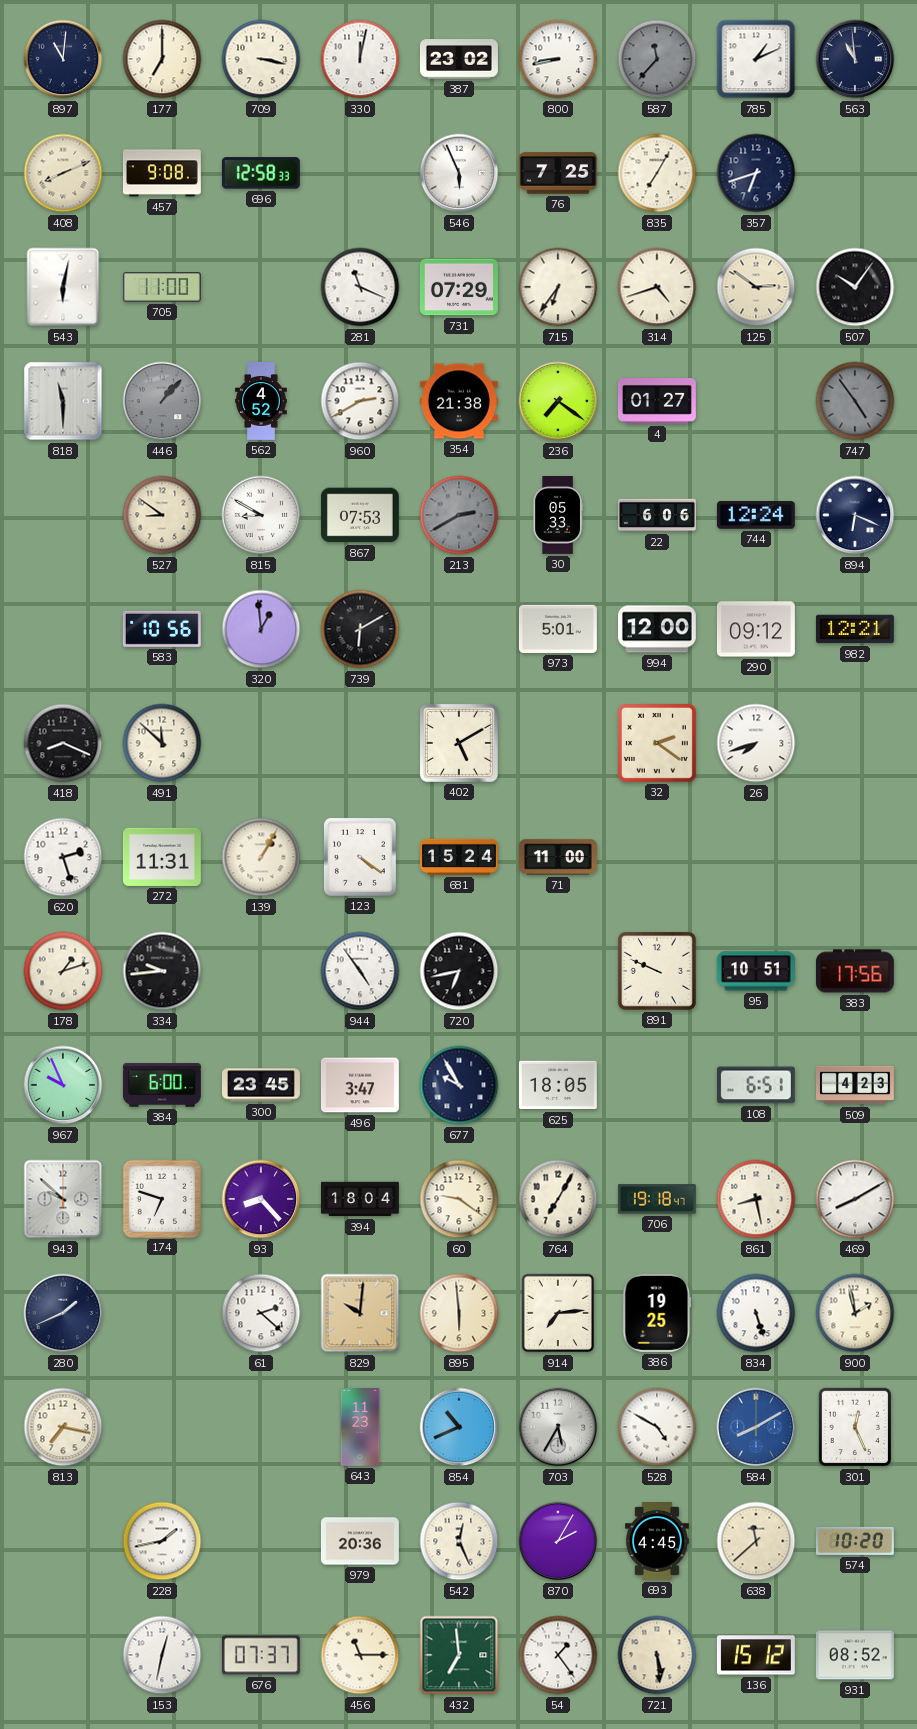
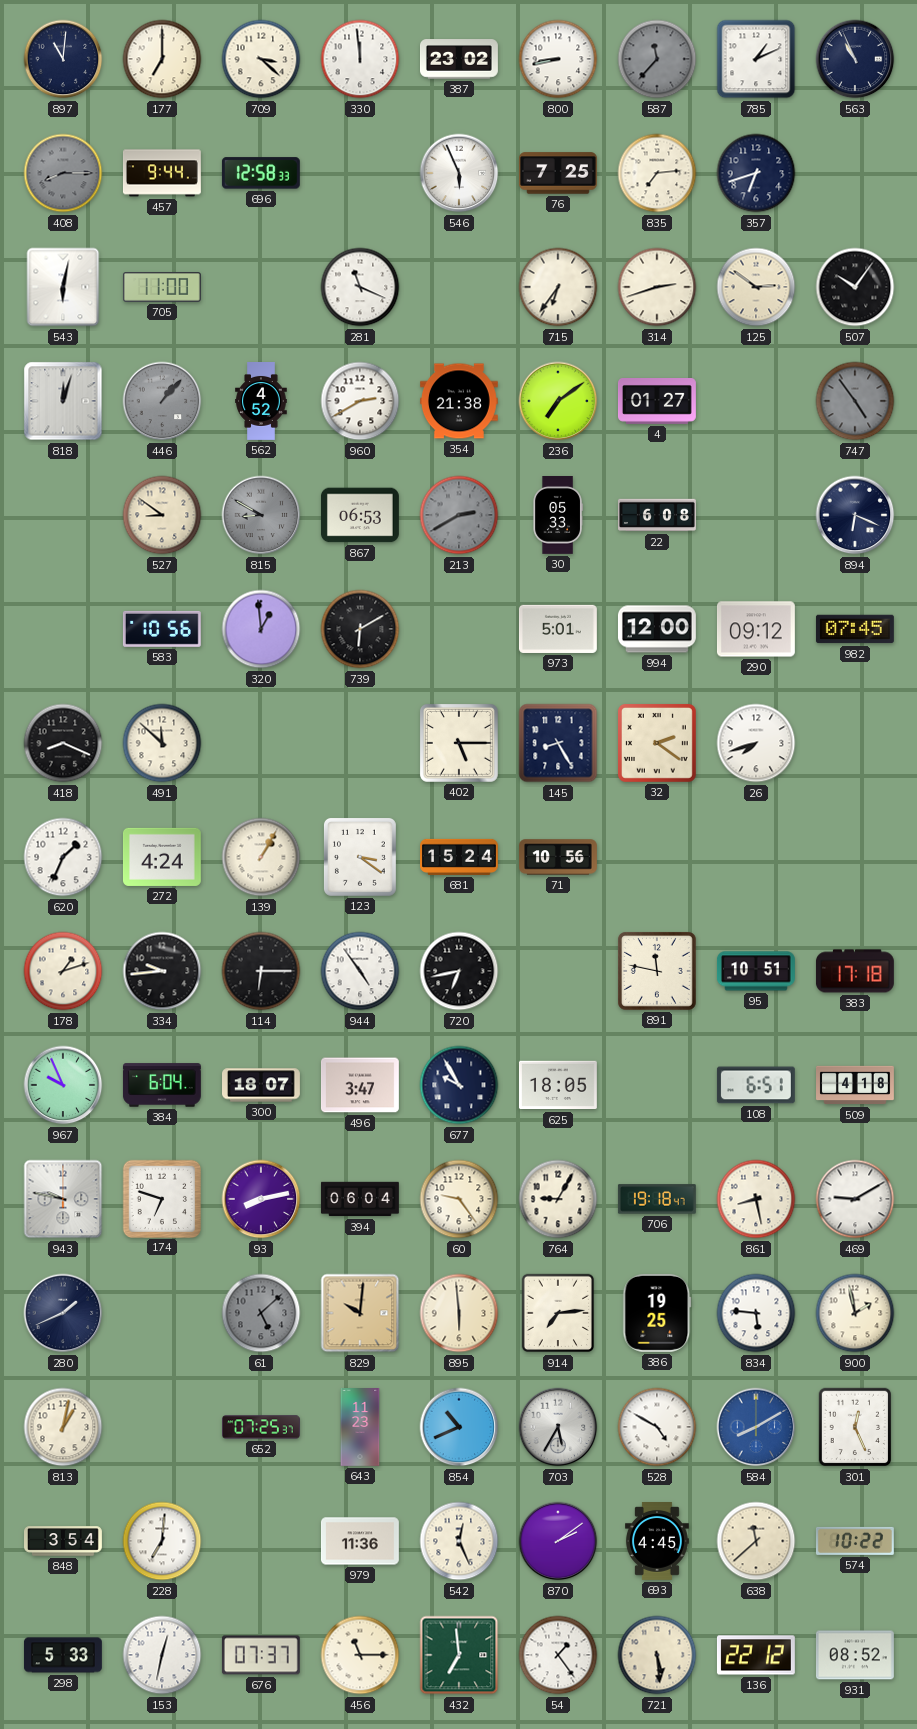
709: 3:17 -> 3:22 (261, 59)
330: 12:02 -> 11:59 (360, 59)
563: 10:59 -> 10:56 (855, 59)
408: 8:11 -> 8:15 (63, 173)
408 dial: cream -> grey (63, 173)
457: 9:08 -> 9:44 (162, 173)
835: 7:05 -> 7:14 (657, 173)
731: 07:29 -> none (459, 287)
314: 4:42 -> 2:42 (657, 287)
818: 11:30 -> 12:03 (63, 401)
236: 7:21 -> 7:09 (558, 401)
815 dial: white -> grey (261, 515)
867: 07:53 -> 06:53 (360, 515)
22: 6:06 -> 6:08 (658, 515)
744: 12:24 -> none (756, 515)
982: 12:21 -> 07:45 (855, 629)
402: 5:10 -> 5:15 (459, 743)
145: none -> 8:25 (558, 743)
620: 2:27 -> 1:34 (63, 857)
272: 11:31 -> 4:24 (162, 857)
123: 4:21 -> 3:21 (360, 857)
71: 11:00 -> 10:56 (559, 857)
114: none -> 6:15 (261, 971)
891: 9:49 -> 11:47 (657, 971)
383: 17:56 -> 17:18 (855, 971)
384: 6:00 -> 6:04 (162, 1085)
300: 23:45 -> 18:07 (262, 1085)
509: 4:23 -> 4:18 (856, 1085)
943: 9:52 -> 9:47 (63, 1199)
93: 8:23 -> 8:13 (261, 1199)
394: 18:04 -> 06:04 (360, 1199)
60: 9:21 -> 9:24 (459, 1199)
764: 7:05 -> 9:05 (558, 1199)
469: 8:10 -> 9:10 (855, 1199)
61: 2:22 -> 5:08 (261, 1313)
61 dial: white -> grey (261, 1313)
834: 5:27 -> 5:46 (756, 1313)
813: 7:17 -> 1:02 (63, 1427)
652: none -> 07:25 (262, 1427)
848: none -> 3:54 (64, 1541)
228: 1:43 -> 7:01 (162, 1541)
979: 20:36 -> 11:36 (360, 1541)
870: 2:05 -> 2:09 (558, 1541)
574: 10:20 -> 10:22 (855, 1541)
298: none -> 5:33 (63, 1655)
136: 15:12 -> 22:12 (756, 1655)
